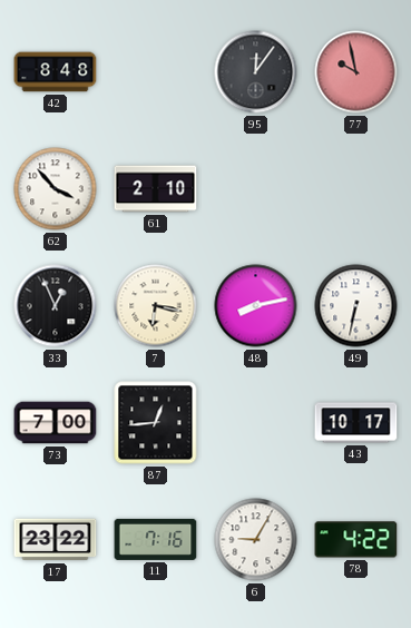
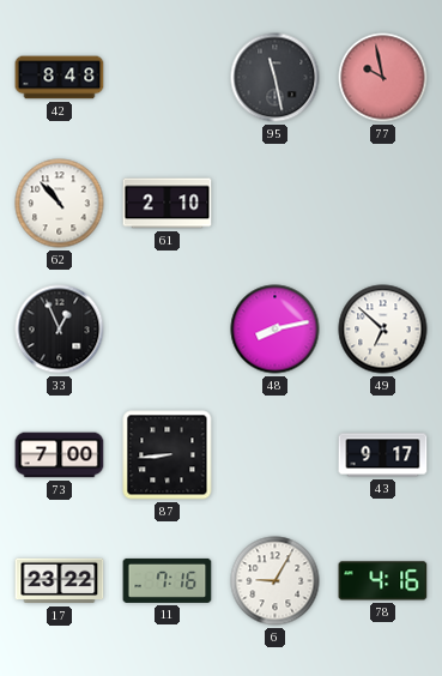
95: 12:06 -> 11:28 (276, 78)
62: 3:53 -> 10:53 (60, 204)
7: 6:17 -> none (156, 306)
49: 6:32 -> 6:52 (383, 330)
87: 12:44 -> 8:44 (168, 455)
43: 10:17 -> 9:17 (383, 455)
78: 4:22 -> 4:16 (383, 581)
